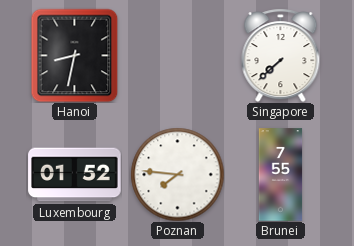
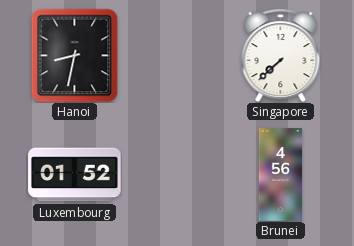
Poznan: 7:46 -> none (177, 174)
Brunei: 7:55 -> 4:56 (281, 175)
